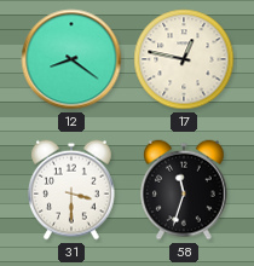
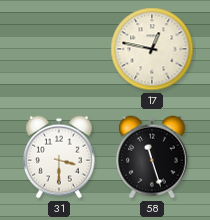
12: 8:21 -> none (71, 59)
58: 11:33 -> 11:27 (153, 157)
